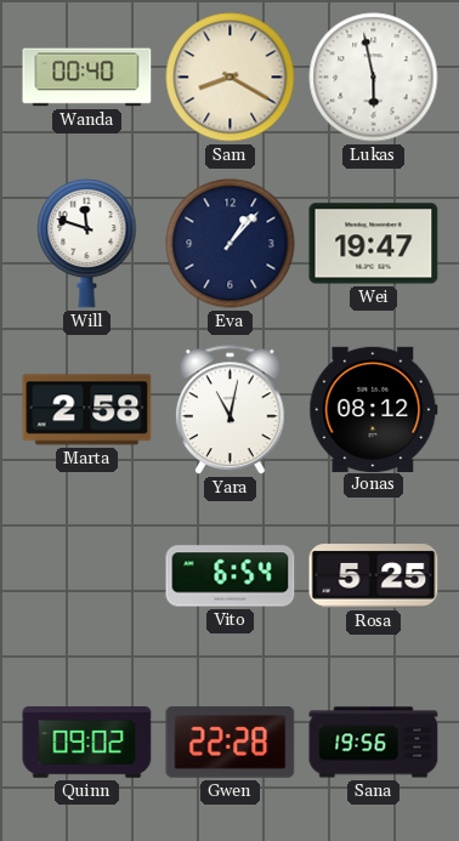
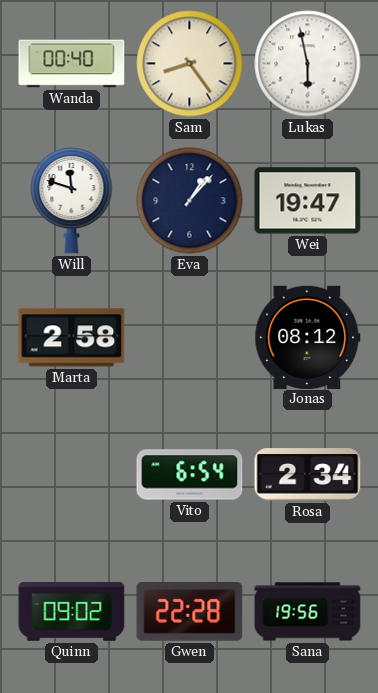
Sam: 8:20 -> 8:24 (190, 64)
Yara: 11:02 -> none (231, 410)
Rosa: 5:25 -> 2:34 (308, 475)
